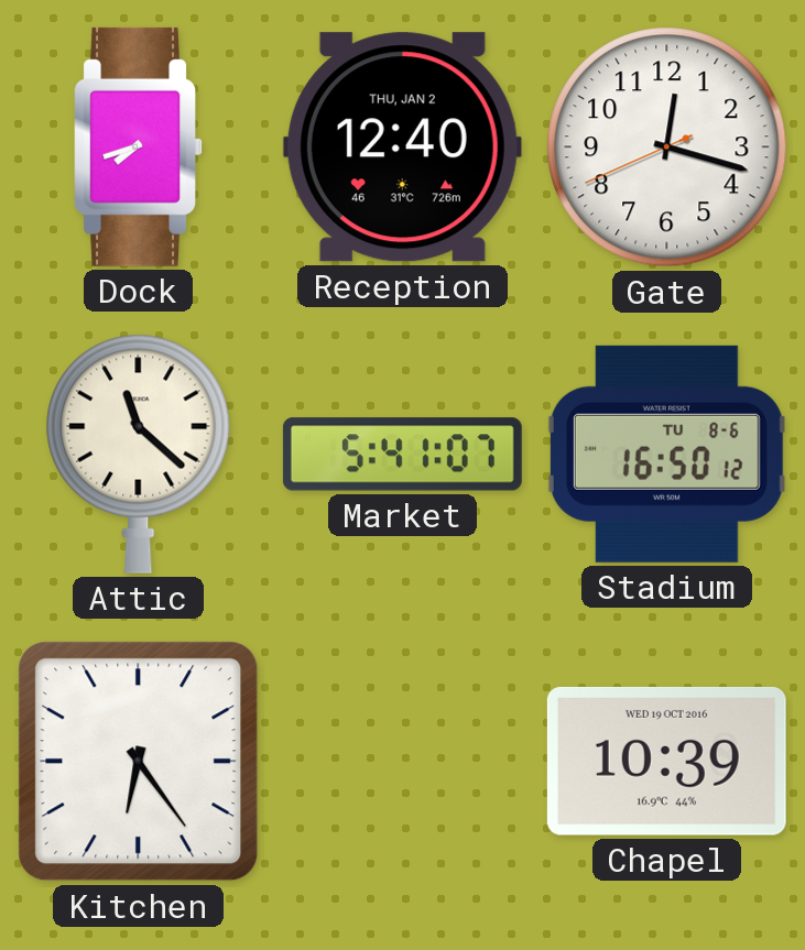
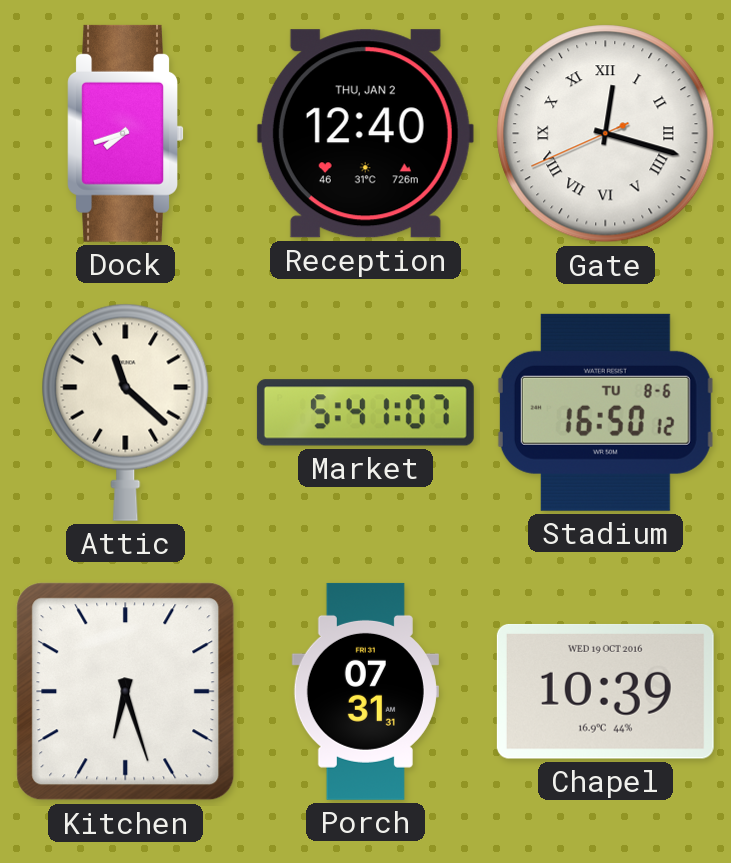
Gate numerals: Arabic -> Roman (606, 134)
Kitchen: 6:24 -> 6:27 (126, 692)
Porch: none -> 07:31 (365, 691)
